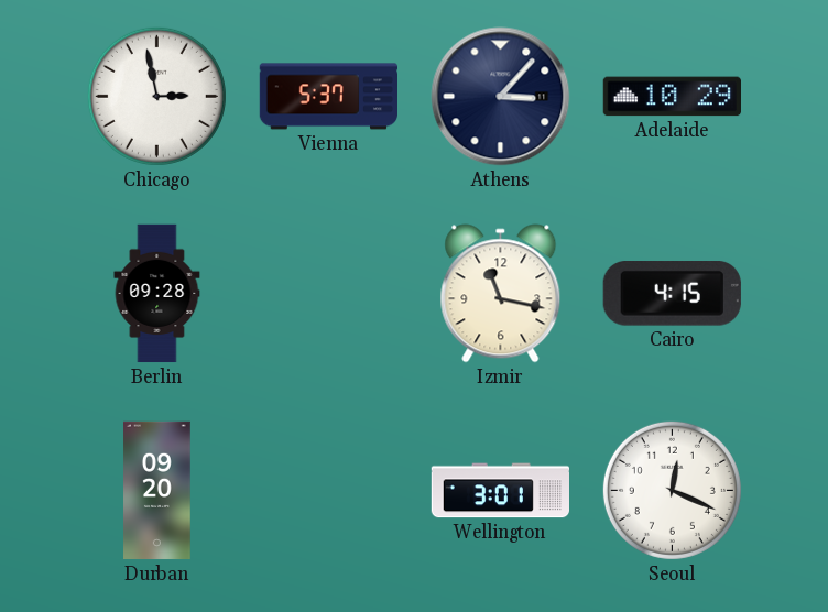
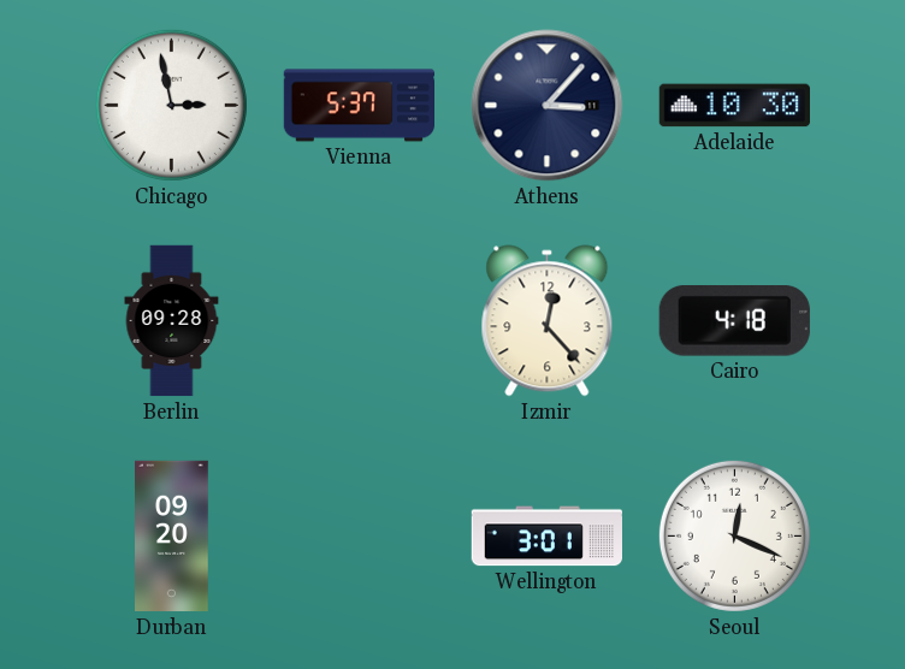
Adelaide: 10:29 -> 10:30 (734, 106)
Izmir: 11:17 -> 12:23 (548, 321)
Cairo: 4:15 -> 4:18 (734, 321)
